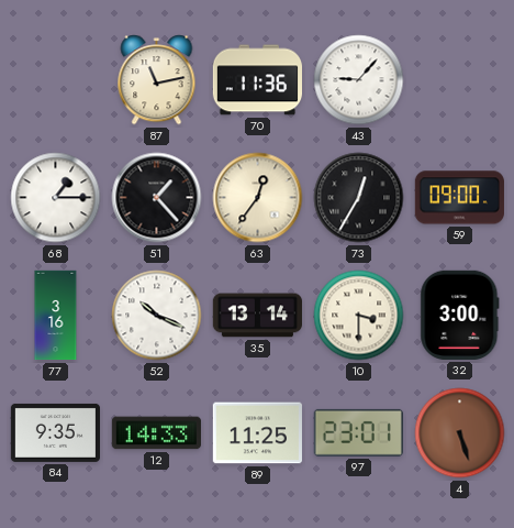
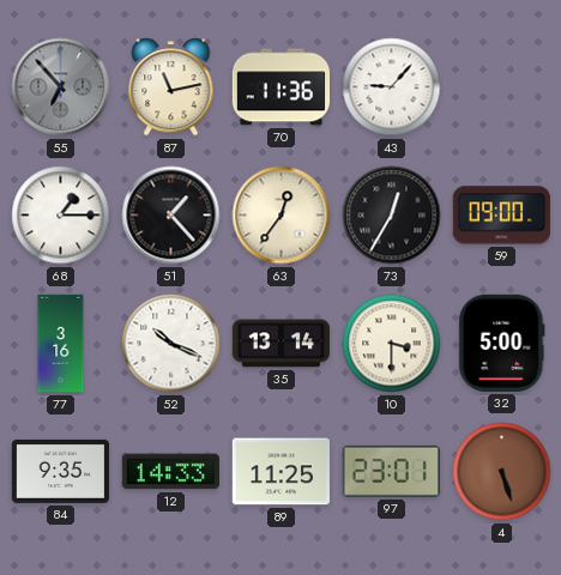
55: none -> 6:53 (61, 87)
32: 3:00 -> 5:00 (502, 343)
